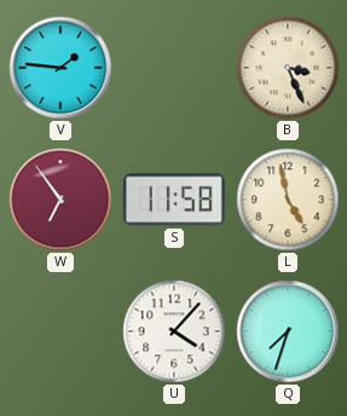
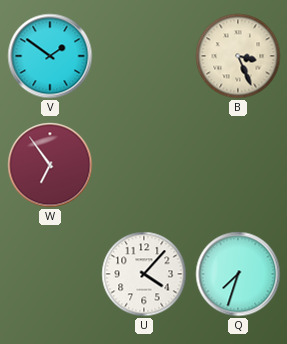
V: 1:46 -> 1:51 (50, 56)
S: 11:58 -> none (174, 200)
L: 4:58 -> none (288, 200)
